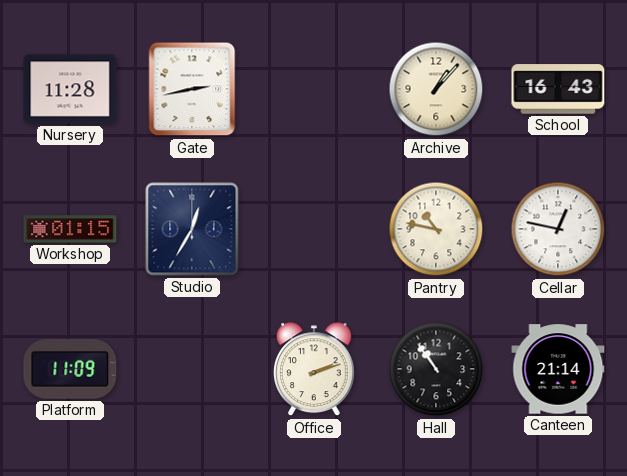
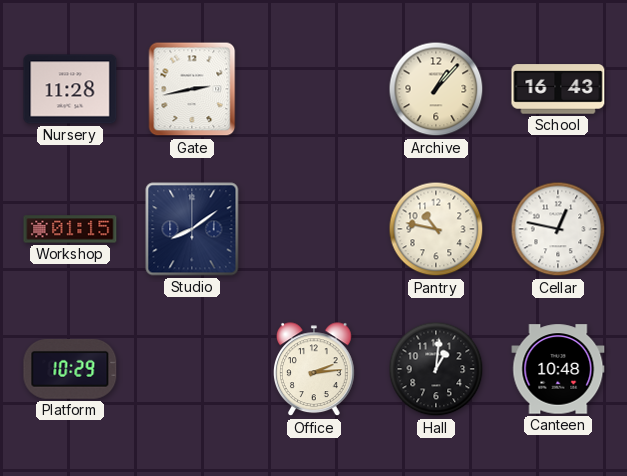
Studio: 12:35 -> 8:09 (192, 229)
Platform: 11:09 -> 10:29 (70, 369)
Office: 2:12 -> 2:14 (315, 370)
Hall: 10:54 -> 1:01 (436, 369)
Canteen: 21:14 -> 10:48 (558, 369)
